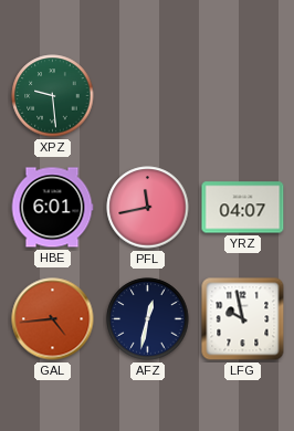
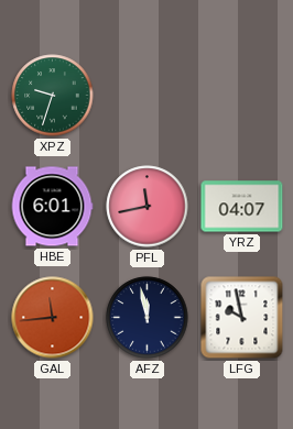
XPZ: 9:29 -> 9:33 (53, 96)
GAL: 4:44 -> 11:44 (53, 318)
AFZ: 12:32 -> 11:58 (148, 318)
